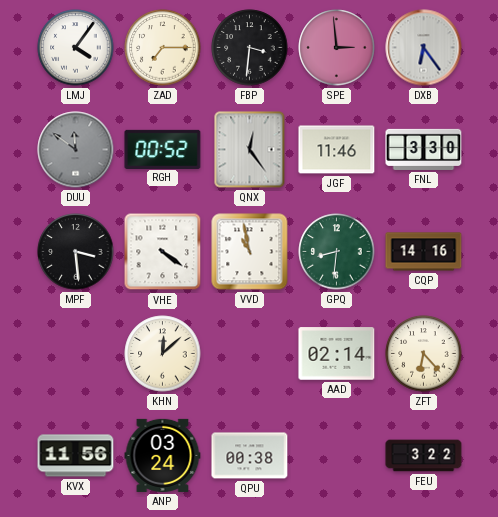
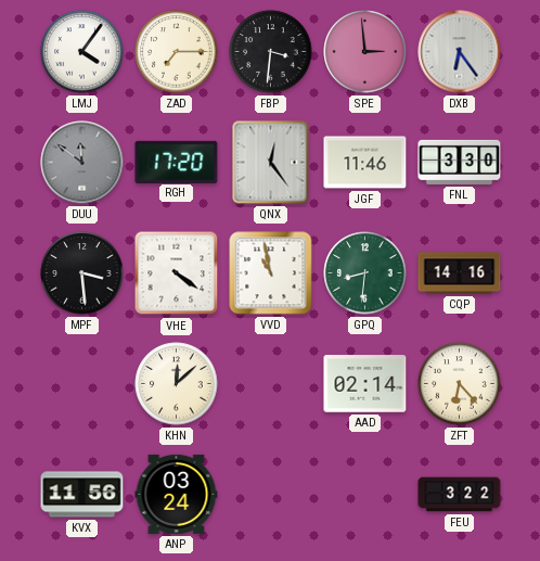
RGH: 00:52 -> 17:20 (177, 162)
QPU: 00:38 -> none (250, 456)
